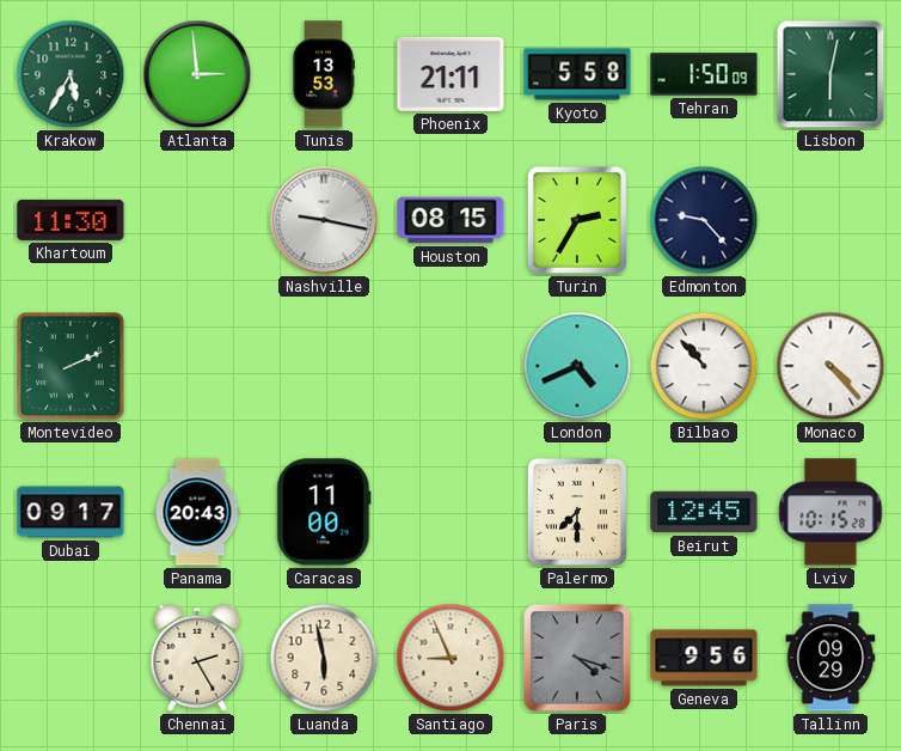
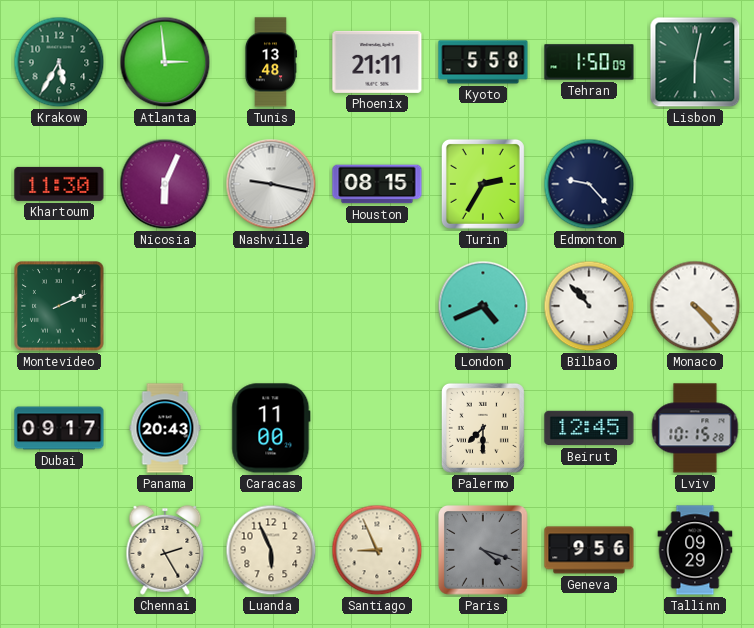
Tunis: 13:53 -> 13:48 (270, 62)
Nicosia: none -> 6:04 (165, 184)
Luanda: 5:58 -> 5:56 (271, 550)
